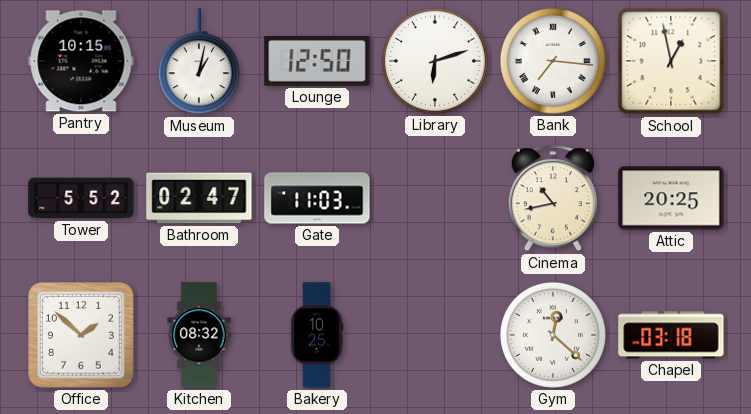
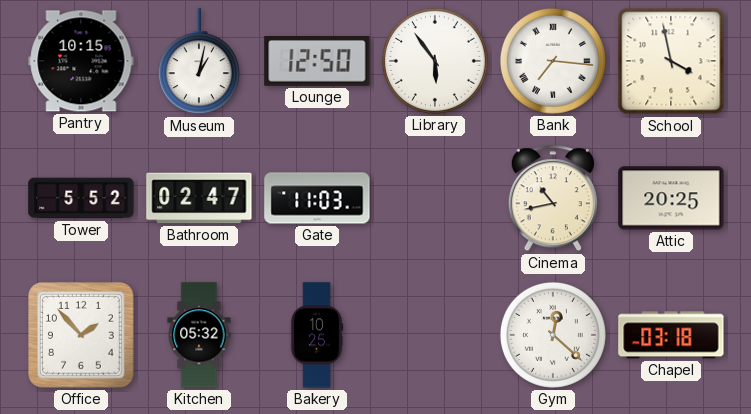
Library: 6:12 -> 5:54 (435, 61)
School: 12:58 -> 3:58 (671, 61)
Office: 1:52 -> 1:53 (82, 336)
Kitchen: 08:32 -> 05:32 (199, 335)
